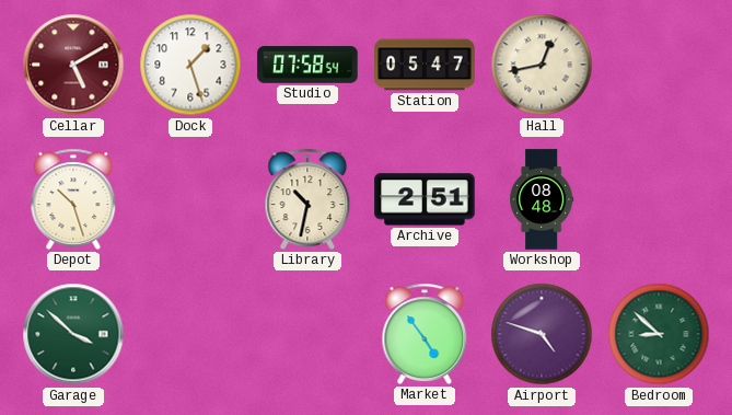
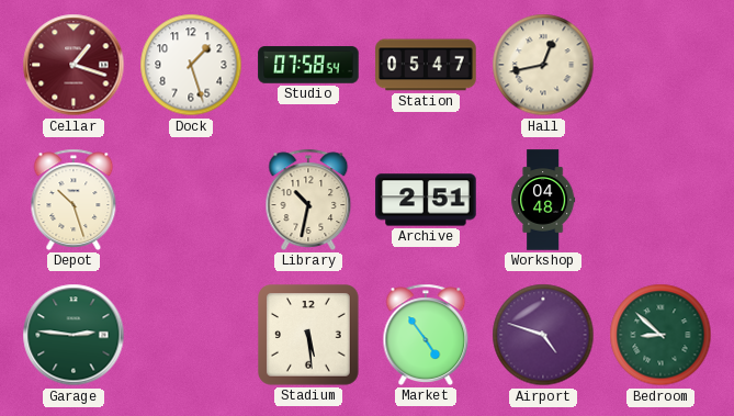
Cellar: 5:10 -> 1:18 (74, 65)
Workshop: 08:48 -> 04:48 (543, 200)
Garage: 3:52 -> 2:46 (74, 335)
Stadium: none -> 5:29 (309, 336)
